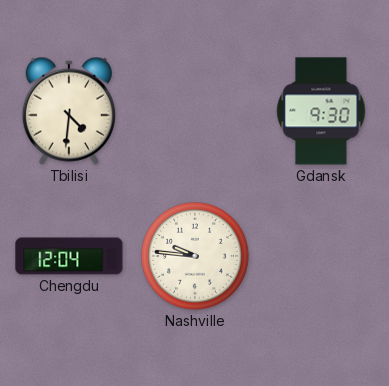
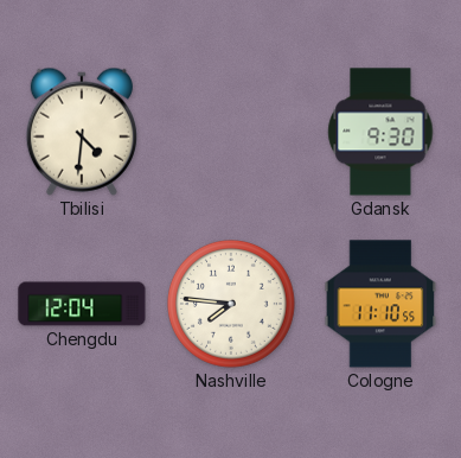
Nashville: 9:46 -> 7:46 (232, 305)
Cologne: none -> 11:10 (380, 304)
